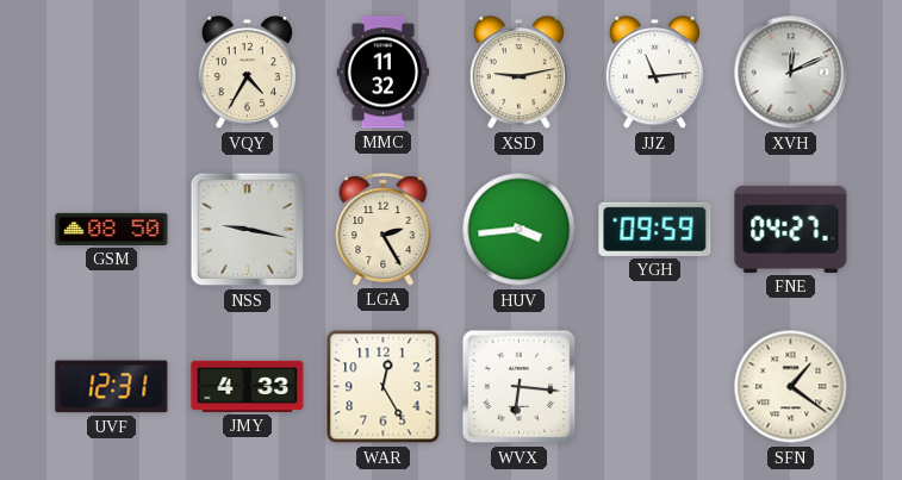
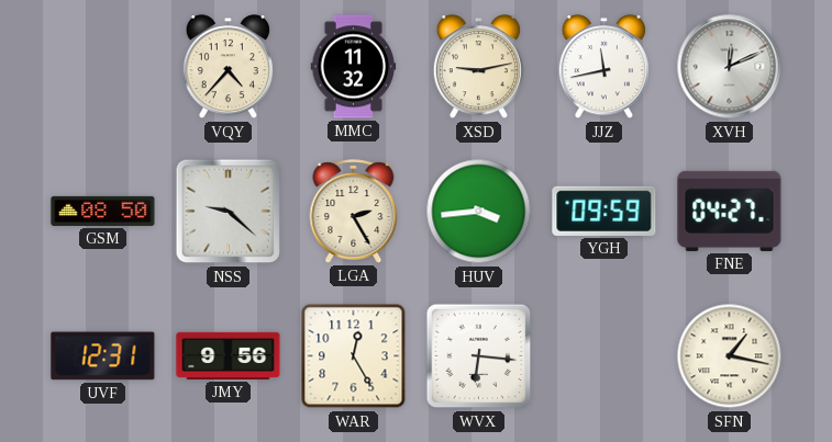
VQY: 4:35 -> 4:37 (228, 67)
JJZ: 11:14 -> 11:43 (603, 67)
NSS: 9:17 -> 9:22 (229, 212)
JMY: 4:33 -> 9:56 (229, 355)
SFN: 1:21 -> 1:17 (730, 356)
